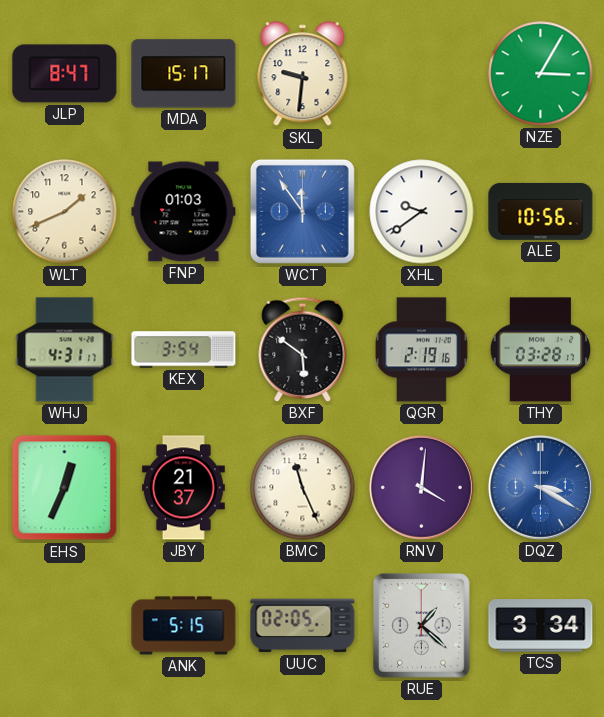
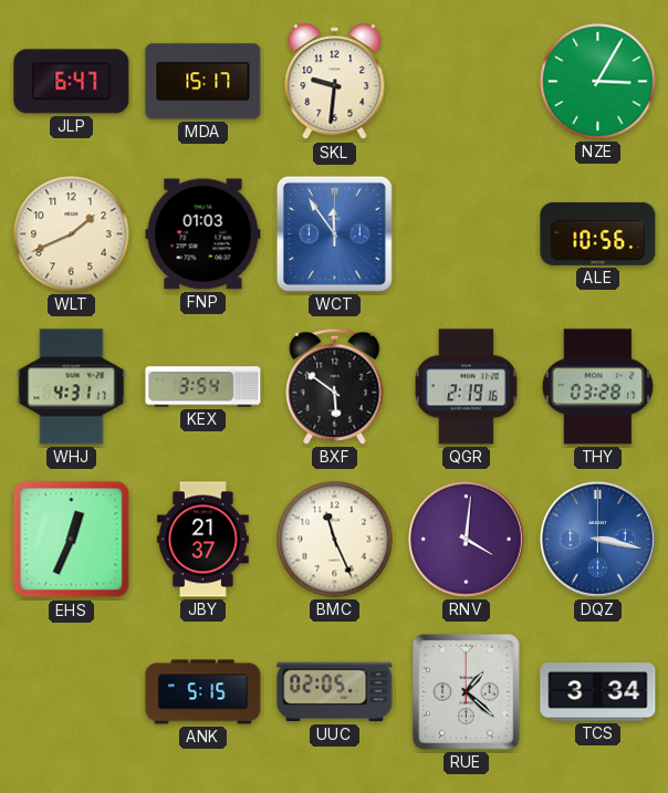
JLP: 8:47 -> 6:47 (72, 82)
XHL: 9:39 -> none (422, 212)
DQZ: 3:20 -> 3:17 (597, 539)
